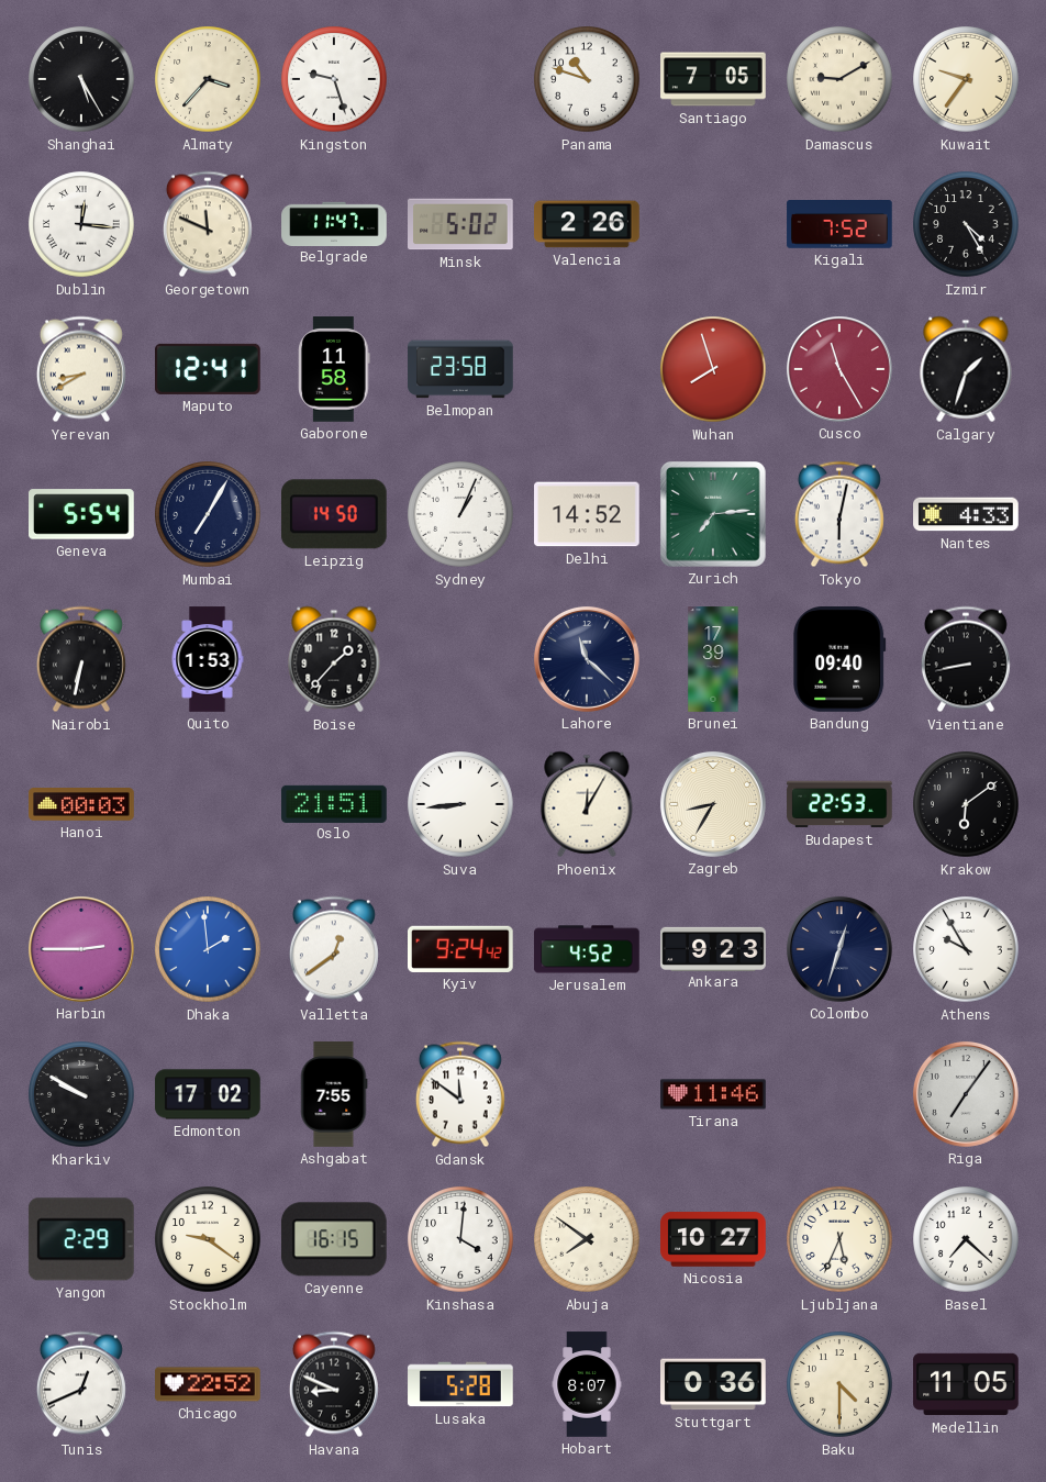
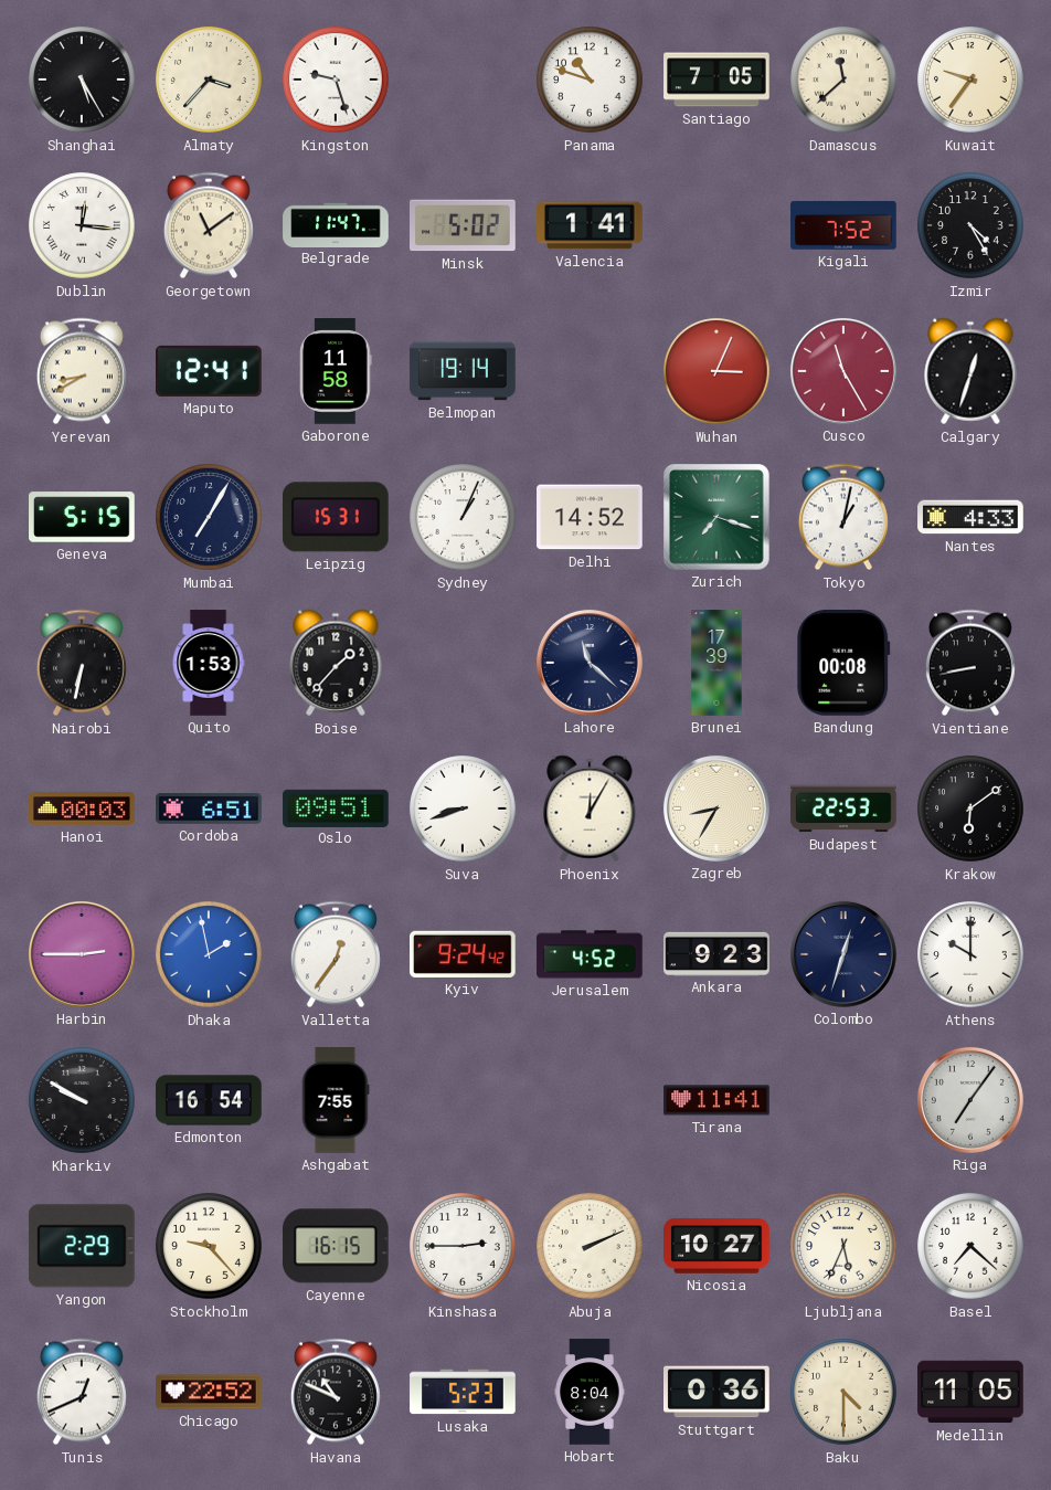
Damascus: 9:10 -> 11:38 (843, 80)
Georgetown: 11:49 -> 11:09 (209, 225)
Valencia: 2:26 -> 1:41 (590, 225)
Belmopan: 23:58 -> 19:14 (463, 371)
Wuhan: 7:57 -> 3:04 (716, 371)
Calgary: 1:33 -> 12:33 (970, 371)
Geneva: 5:54 -> 5:15 (83, 517)
Leipzig: 14:50 -> 15:31 (336, 517)
Zurich: 7:14 -> 7:18 (718, 518)
Tokyo: 6:02 -> 1:02 (843, 517)
Bandung: 09:40 -> 00:08 (843, 664)
Cordoba: none -> 6:51 (209, 809)
Oslo: 21:51 -> 09:51 (336, 807)
Suva: 8:44 -> 8:42 (463, 809)
Dhaka: 1:59 -> 1:58 (209, 954)
Valletta: 12:39 -> 12:36 (336, 954)
Athens: 9:55 -> 10:00 (970, 954)
Edmonton: 17:02 -> 16:54 (209, 1100)
Gdansk: 11:51 -> none (460, 1094)
Tirana: 11:46 -> 11:41 (716, 1100)
Stockholm: 9:21 -> 9:23 (209, 1246)
Kinshasa: 4:01 -> 2:45 (463, 1246)
Abuja: 7:51 -> 2:11 (590, 1246)
Havana: 8:49 -> 10:49 (336, 1392)
Lusaka: 5:28 -> 5:23 (463, 1392)
Hobart: 8:07 -> 8:04 (590, 1392)
